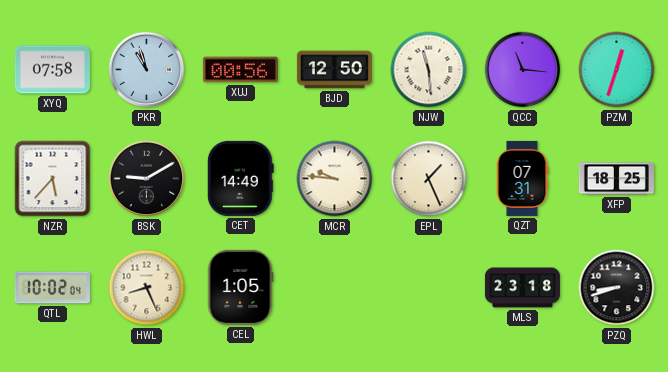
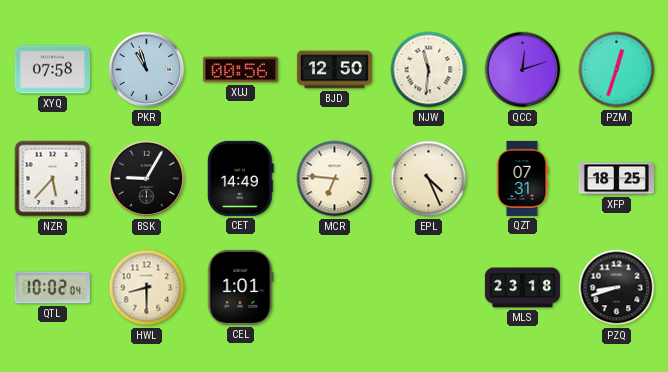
NJW: 11:29 -> 11:31 (429, 70)
QCC: 11:16 -> 12:12 (523, 70)
BSK: 9:10 -> 9:05 (147, 179)
MCR: 9:46 -> 6:46 (335, 179)
EPL: 1:26 -> 4:26 (429, 179)
HWL: 8:26 -> 8:30 (147, 288)
CEL: 1:05 -> 1:01 (240, 287)
